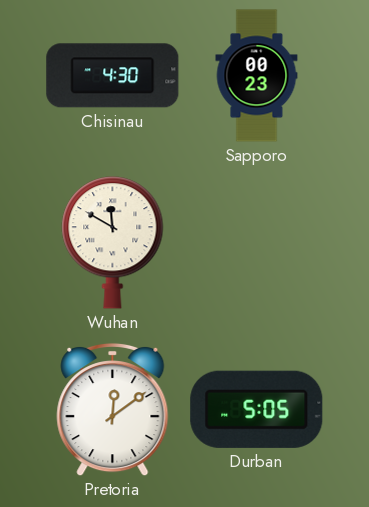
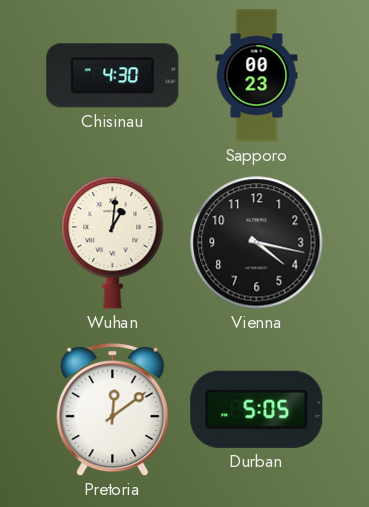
Wuhan: 11:50 -> 1:01 (113, 243)
Vienna: none -> 4:17 (257, 243)
